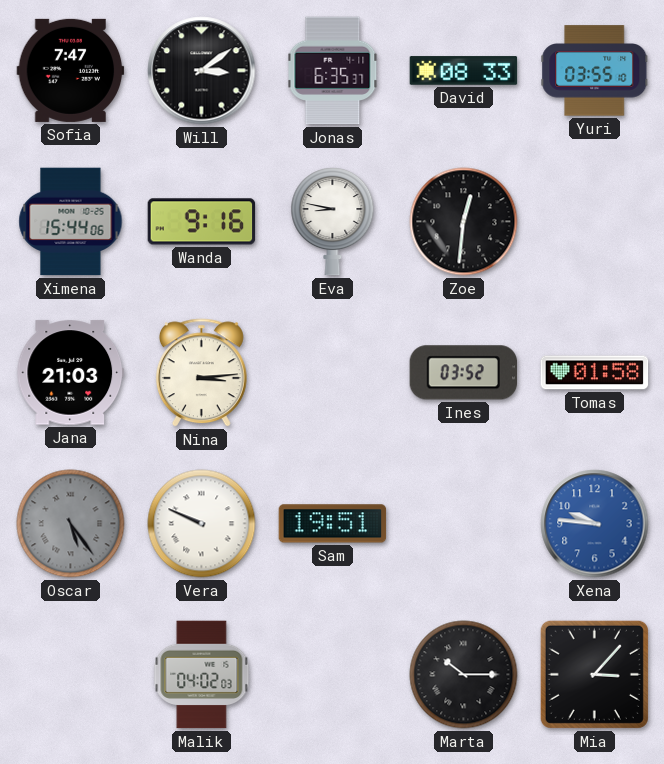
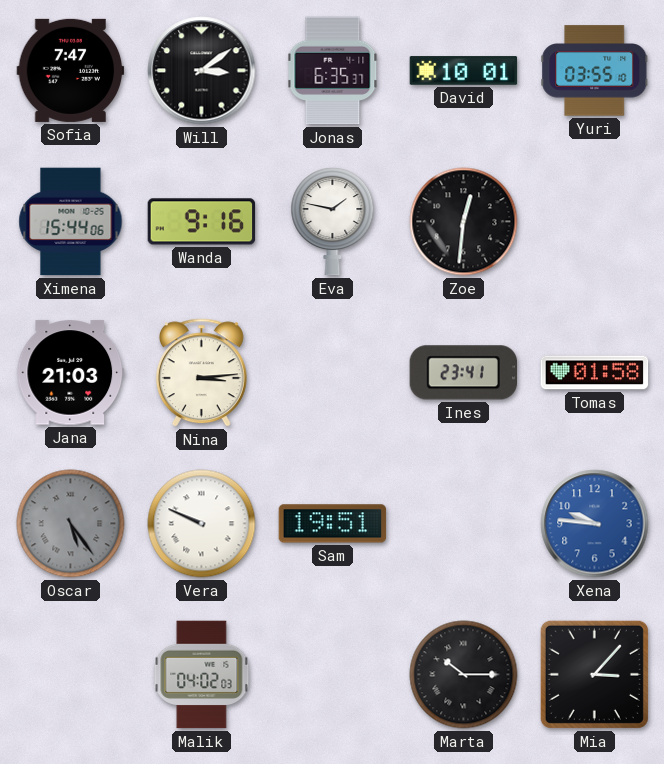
David: 08:33 -> 10:01 (464, 71)
Eva: 8:47 -> 1:47 (333, 222)
Ines: 03:52 -> 23:41 (464, 373)
